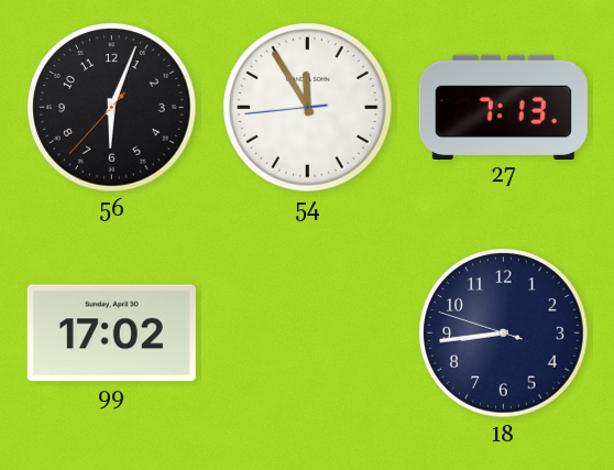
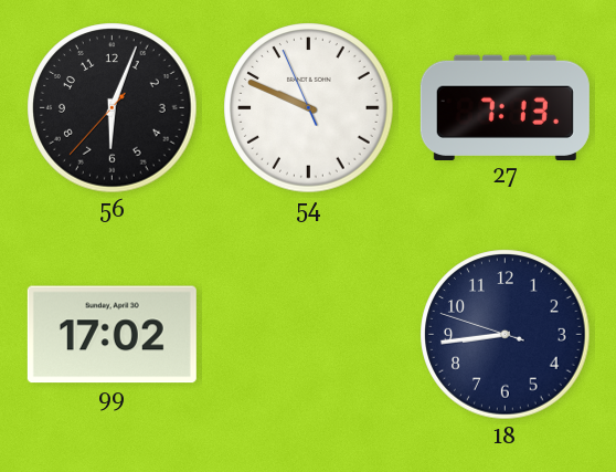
54: 11:54 -> 9:48 (309, 108)
